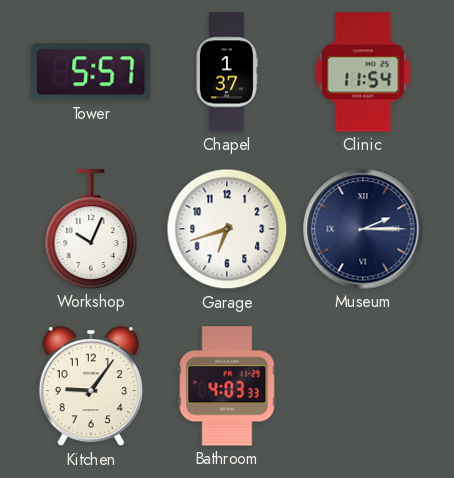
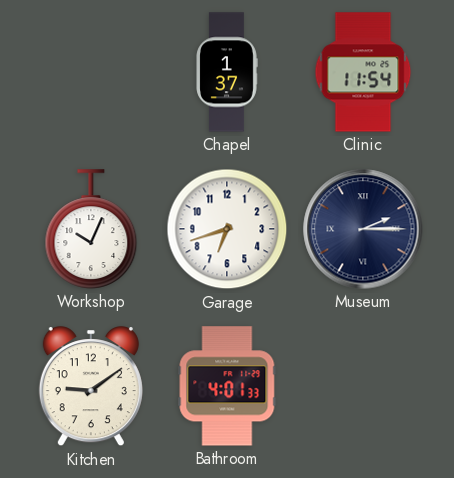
Tower: 5:57 -> none (91, 72)
Kitchen: 9:06 -> 9:09 (91, 387)
Bathroom: 4:03 -> 4:01 (227, 386)
